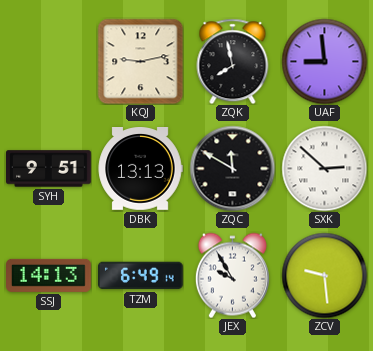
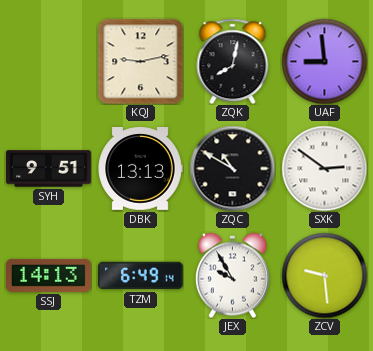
ZQK: 7:58 -> 8:02 (233, 61)
ZQC: 11:50 -> 10:50 (232, 168)
SXK: 2:52 -> 2:51 (324, 168)
